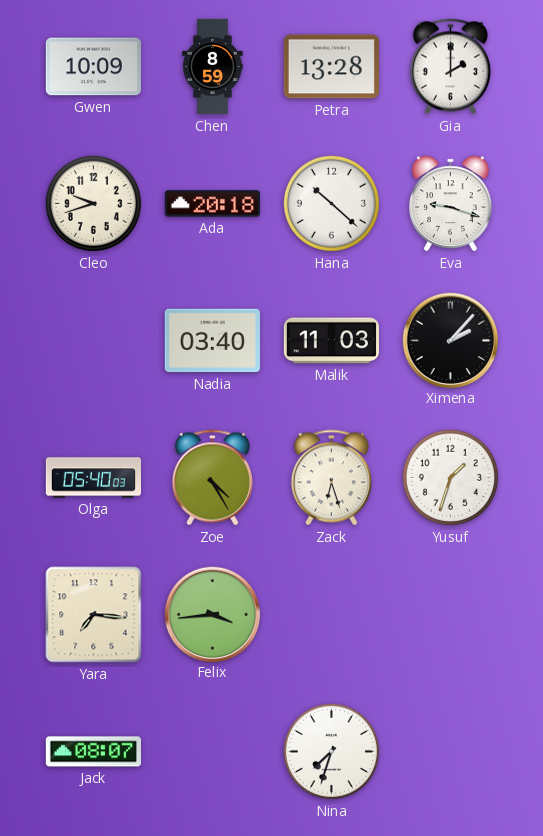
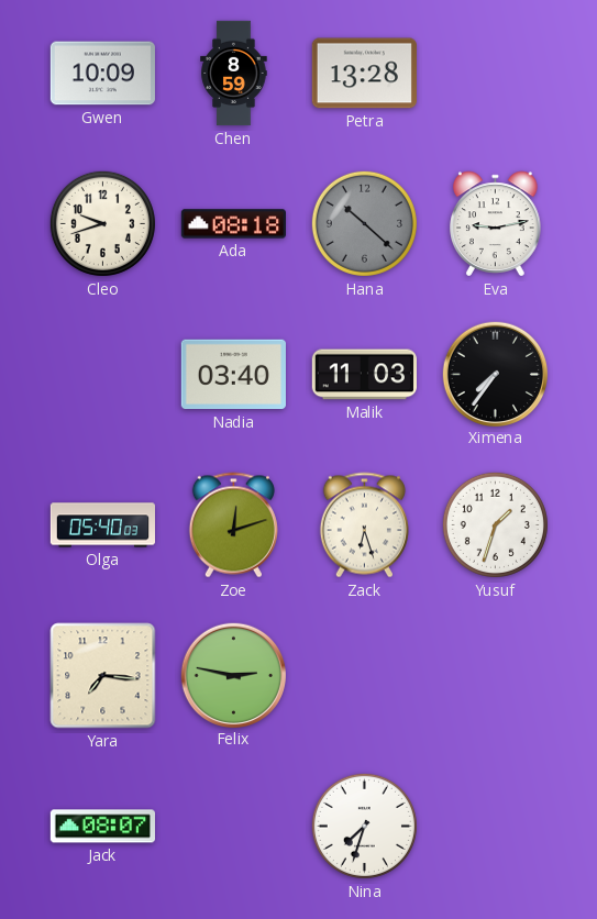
Gia: 2:00 -> none (450, 67)
Ada: 20:18 -> 08:18 (233, 224)
Hana dial: white -> grey (364, 223)
Eva: 9:18 -> 9:13 (496, 224)
Ximena: 2:07 -> 7:36 (495, 374)
Zoe: 4:25 -> 12:12 (233, 525)
Felix: 3:44 -> 2:47 (233, 675)
